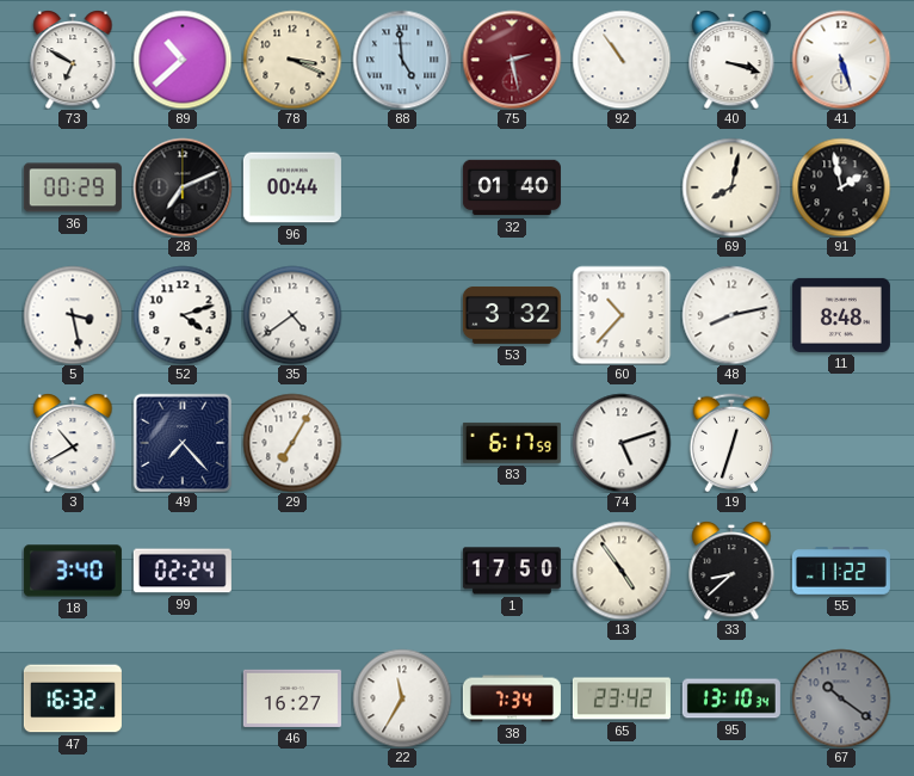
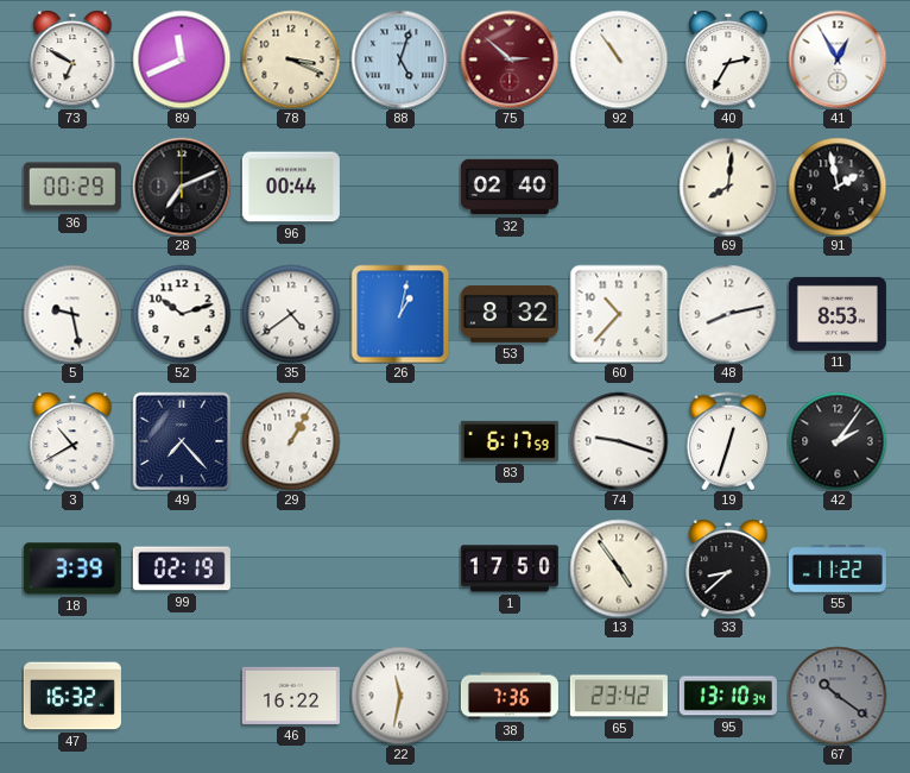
89: 10:38 -> 11:41 (182, 59)
88: 4:59 -> 5:03 (400, 59)
75: 2:28 -> 2:52 (510, 59)
40: 3:18 -> 2:35 (728, 59)
41: 5:27 -> 12:55 (838, 59)
32: 01:40 -> 02:40 (510, 187)
69: 8:02 -> 8:01 (728, 187)
5: 3:28 -> 9:28 (72, 314)
52: 4:12 -> 10:12 (182, 314)
26: none -> 1:02 (400, 314)
53: 3:32 -> 8:32 (510, 314)
11: 8:48 -> 8:53 (838, 314)
29: 7:05 -> 1:05 (291, 441)
74: 5:12 -> 9:18 (619, 441)
42: none -> 2:06 (838, 441)
18: 3:40 -> 3:39 (72, 568)
99: 02:24 -> 02:19 (182, 568)
46: 16:27 -> 16:22 (291, 696)
22: 11:35 -> 11:32 (400, 696)
38: 7:34 -> 7:36 (510, 696)
